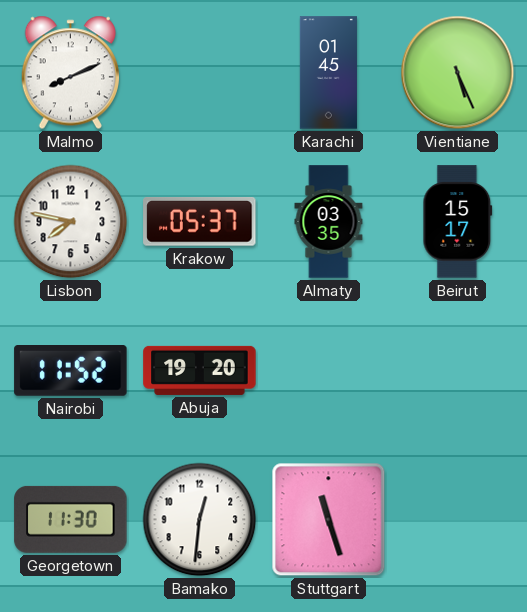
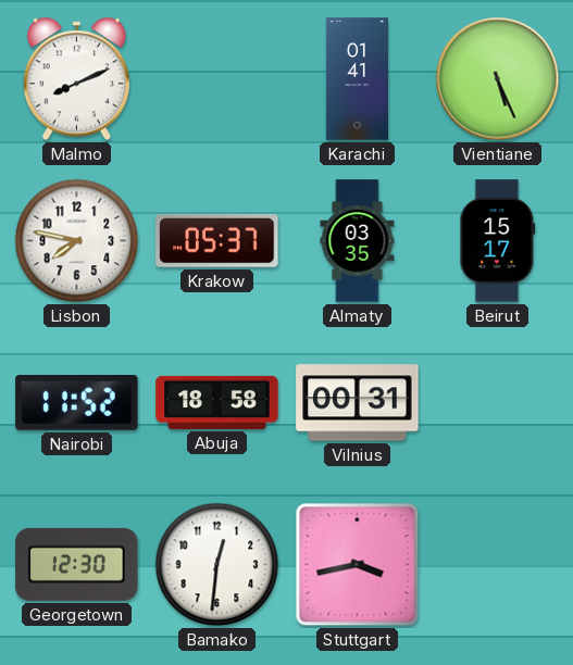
Karachi: 01:45 -> 01:41 (357, 79)
Abuja: 19:20 -> 18:58 (217, 402)
Vilnius: none -> 00:31 (358, 403)
Georgetown: 11:30 -> 12:30 (77, 564)
Stuttgart: 11:27 -> 3:43 (358, 565)
